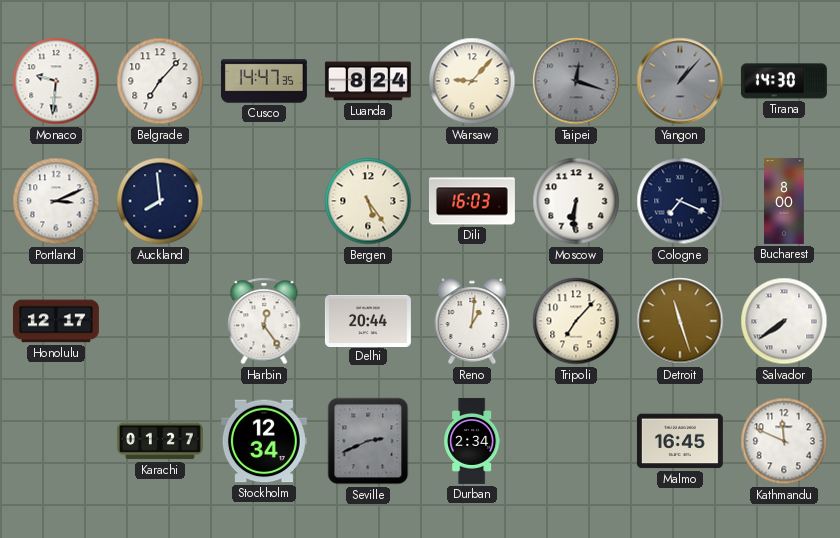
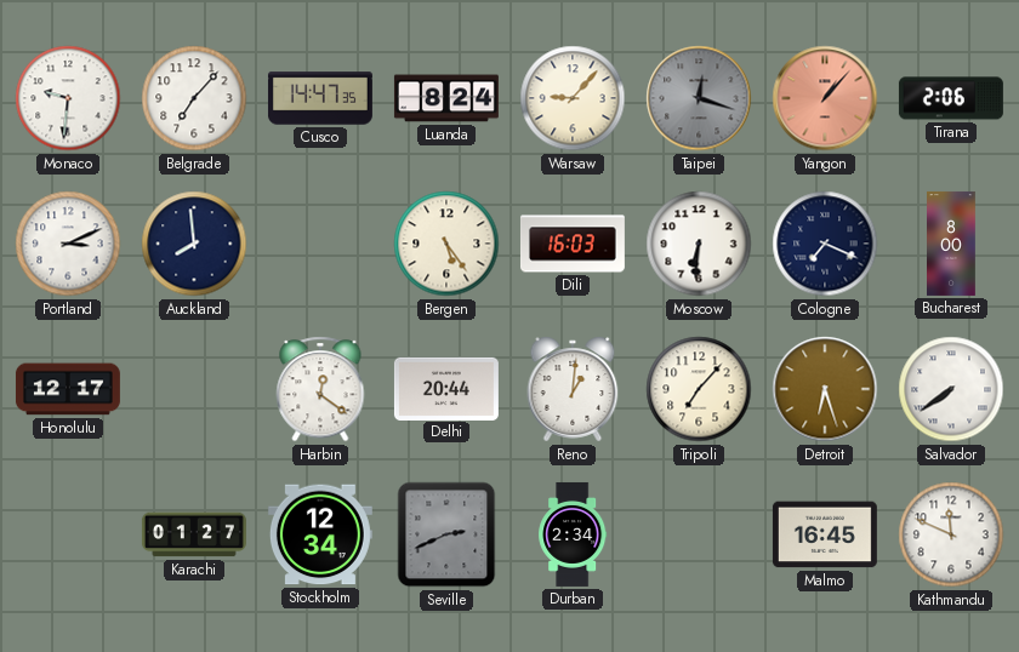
Yangon dial: grey -> salmon (825, 98)
Tirana: 14:30 -> 2:06 (951, 98)
Harbin: 12:24 -> 12:21 (320, 389)
Detroit: 11:27 -> 6:27 (825, 389)
